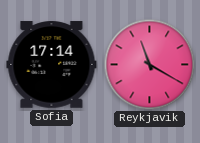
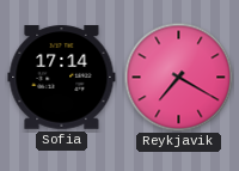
Reykjavik: 11:20 -> 7:20 (178, 77)
